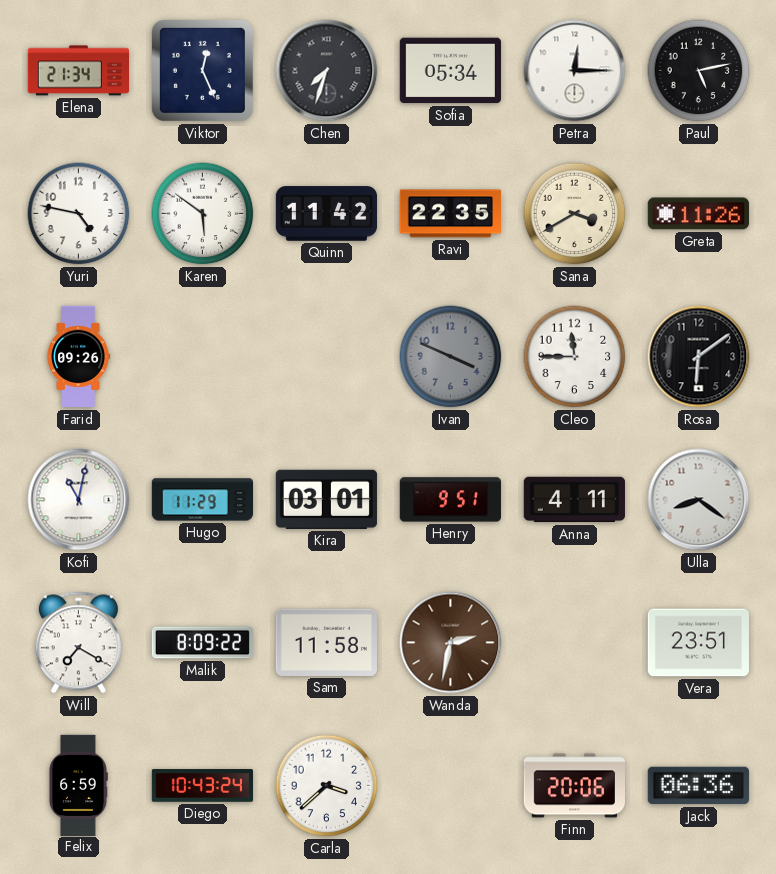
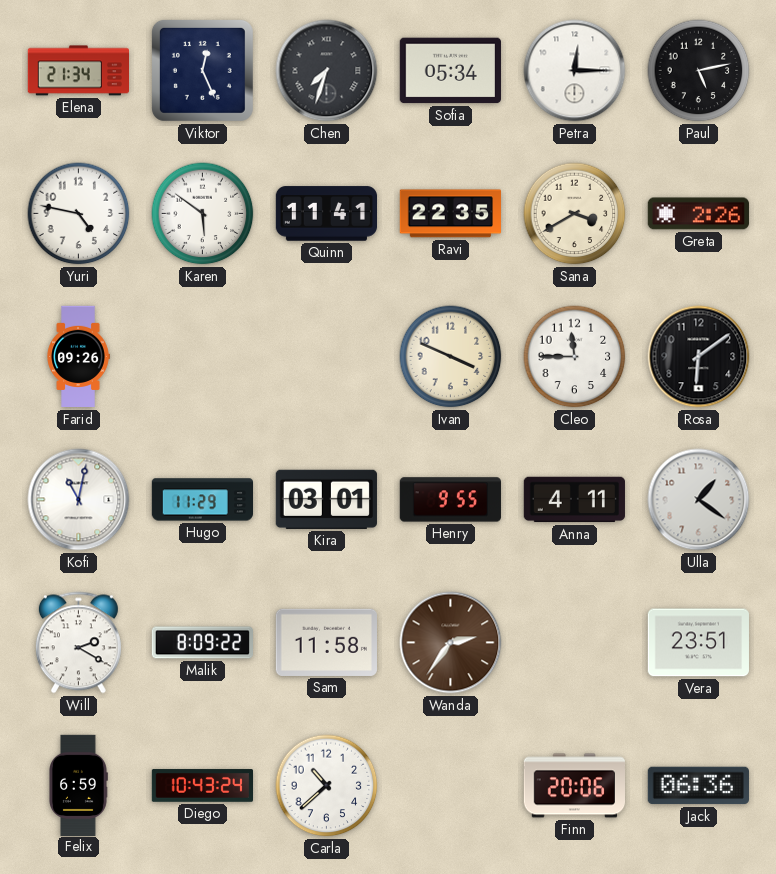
Quinn: 11:42 -> 11:41 (326, 214)
Greta: 11:26 -> 2:26 (698, 214)
Ivan dial: grey -> cream (451, 357)
Henry: 9:51 -> 9:55 (450, 500)
Ulla: 8:21 -> 1:21 (699, 500)
Will: 7:20 -> 2:20 (78, 643)
Wanda: 2:32 -> 2:36 (451, 643)
Carla: 3:38 -> 10:38 (327, 786)
